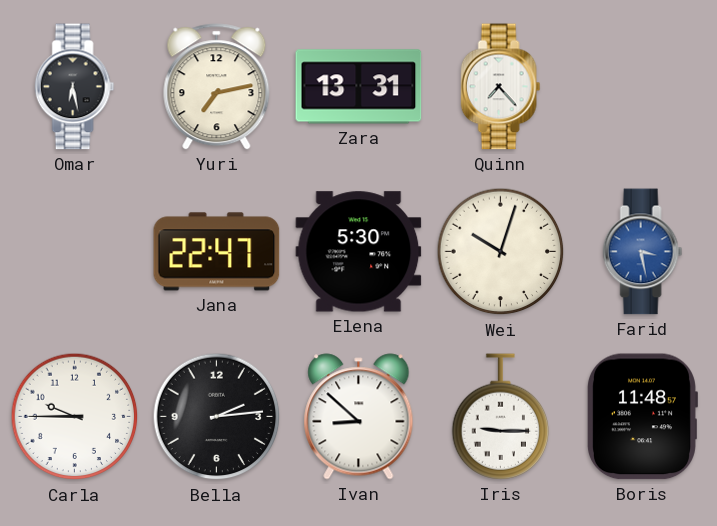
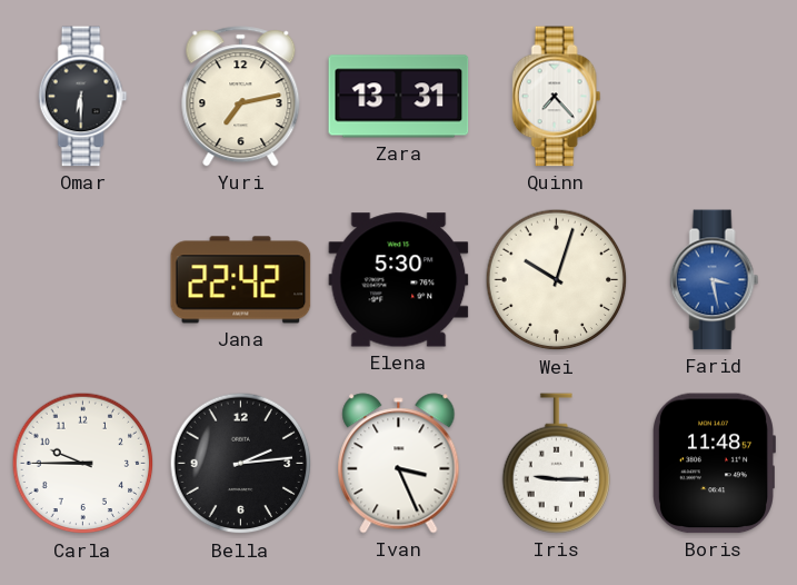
Omar: 6:28 -> 6:30 (83, 97)
Jana: 22:47 -> 22:42 (241, 280)
Ivan: 8:52 -> 3:26 (399, 464)
